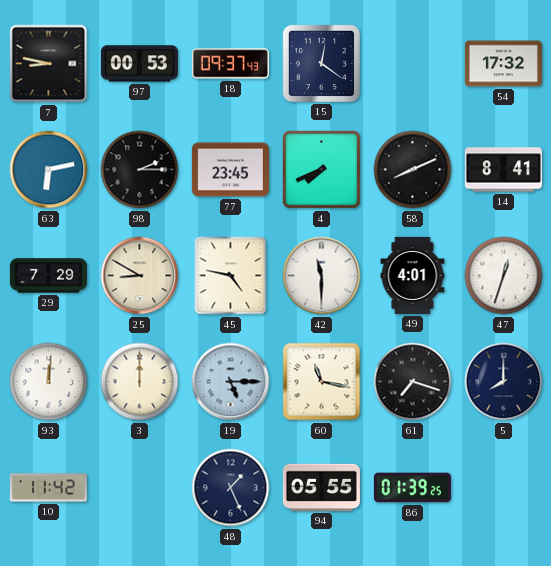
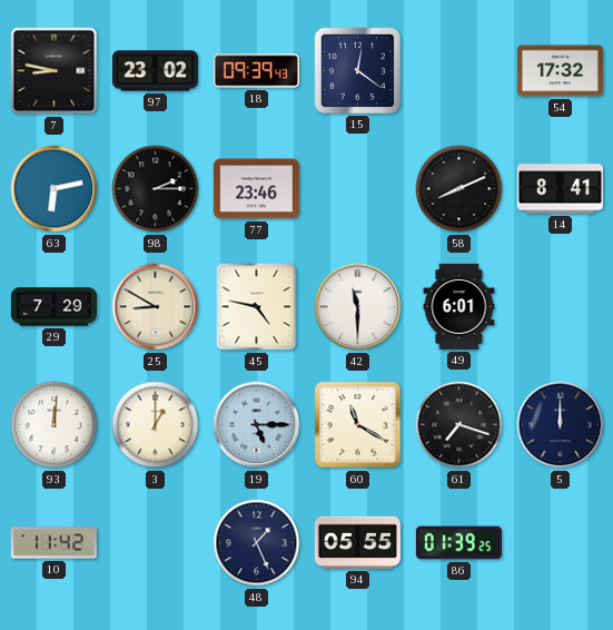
97: 00:53 -> 23:02 (155, 71)
18: 09:37 -> 09:39 (256, 71)
77: 23:45 -> 23:46 (256, 189)
4: 7:41 -> none (322, 170)
49: 4:01 -> 6:01 (459, 306)
47: 12:33 -> none (504, 276)
3: 12:00 -> 1:00 (156, 425)
60: 11:17 -> 11:20 (358, 425)
5: 8:00 -> 12:00 (561, 425)
